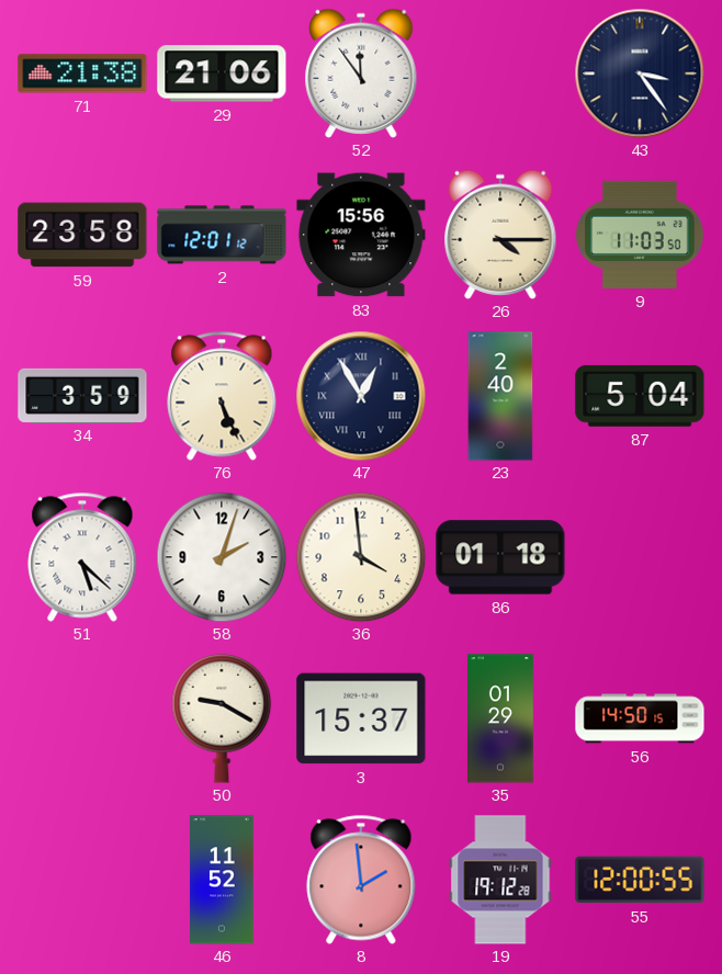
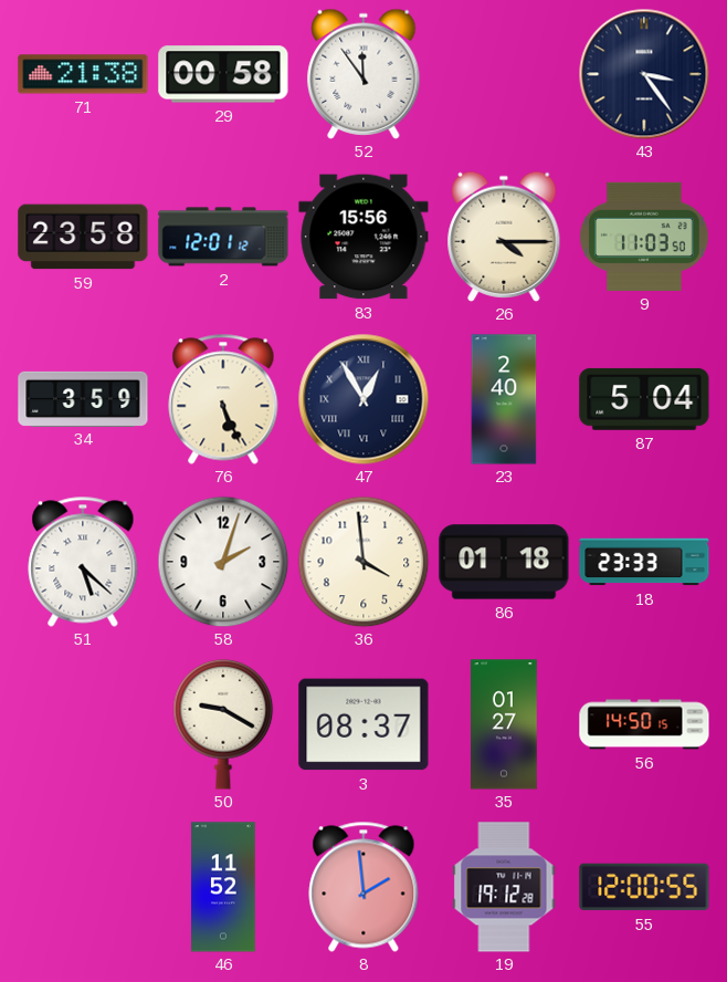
29: 21:06 -> 00:58 (223, 74)
18: none -> 23:33 (644, 562)
3: 15:37 -> 08:37 (363, 724)
35: 01:29 -> 01:27 (505, 724)
